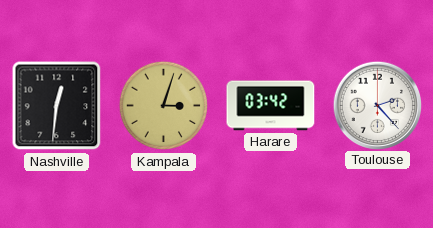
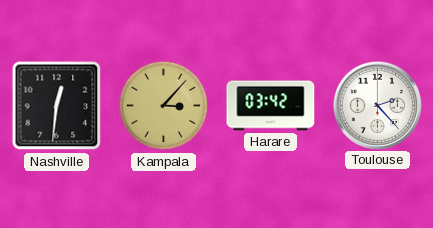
Kampala: 3:03 -> 3:07 (164, 106)
